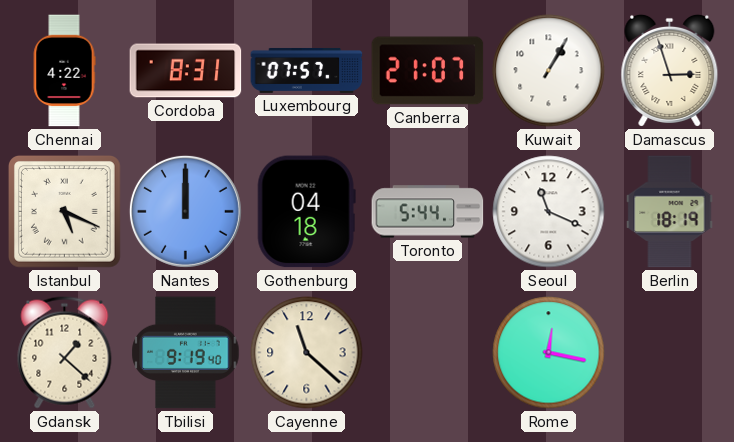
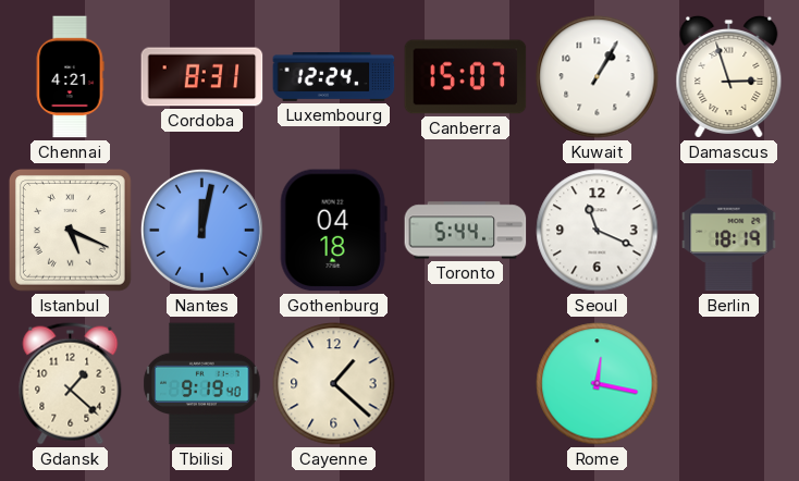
Chennai: 4:22 -> 4:21 (70, 77)
Luxembourg: 07:57 -> 12:24 (334, 76)
Canberra: 21:07 -> 15:07 (466, 77)
Nantes: 12:00 -> 12:02 (201, 230)
Cayenne: 11:22 -> 1:22 (334, 384)
